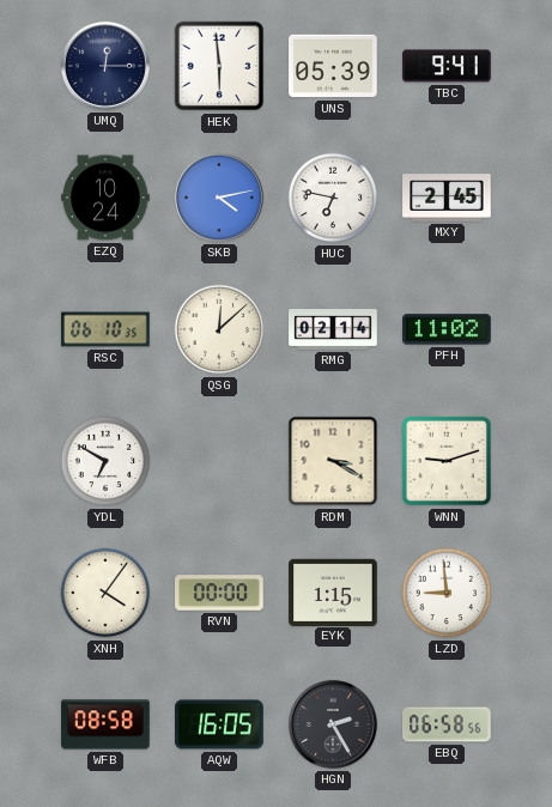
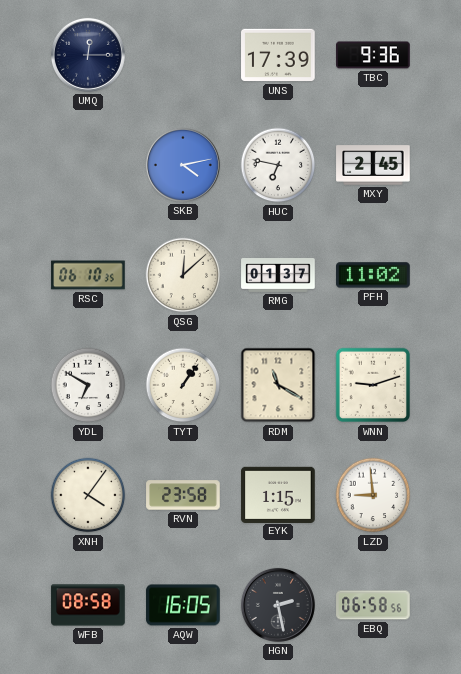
HEK: 5:59 -> none (219, 66)
UNS: 05:39 -> 17:39 (278, 55)
TBC: 9:41 -> 9:36 (373, 55)
EZQ: 10:24 -> none (105, 198)
RMG: 02:14 -> 01:37 (278, 276)
TYT: none -> 1:06 (183, 385)
RDM: 3:20 -> 11:20 (278, 385)
RVN: 00:00 -> 23:58 (183, 495)
HGN: 2:25 -> 2:28 (278, 605)
